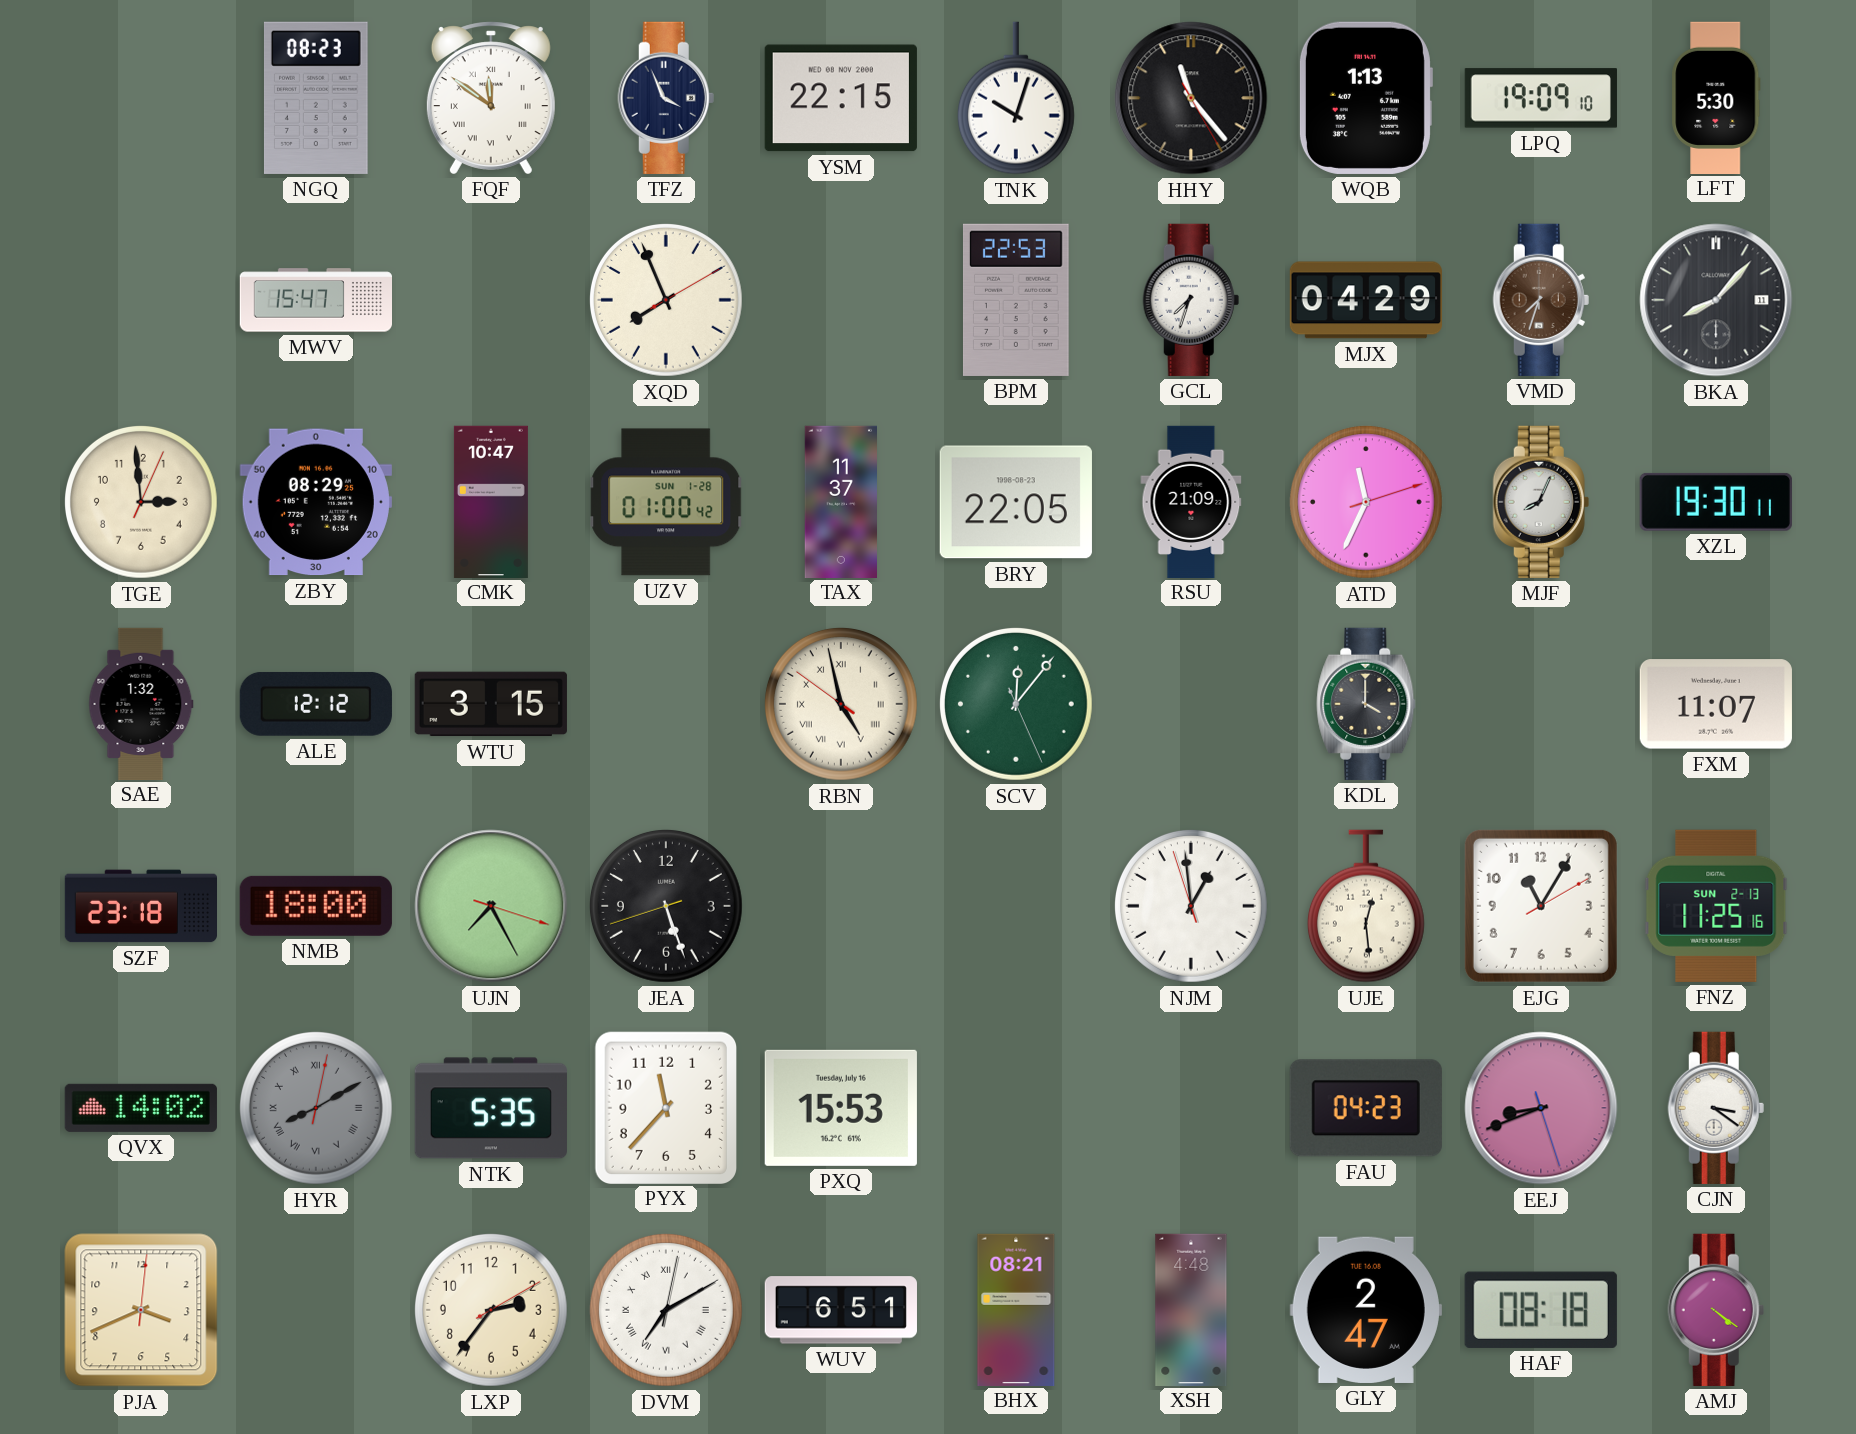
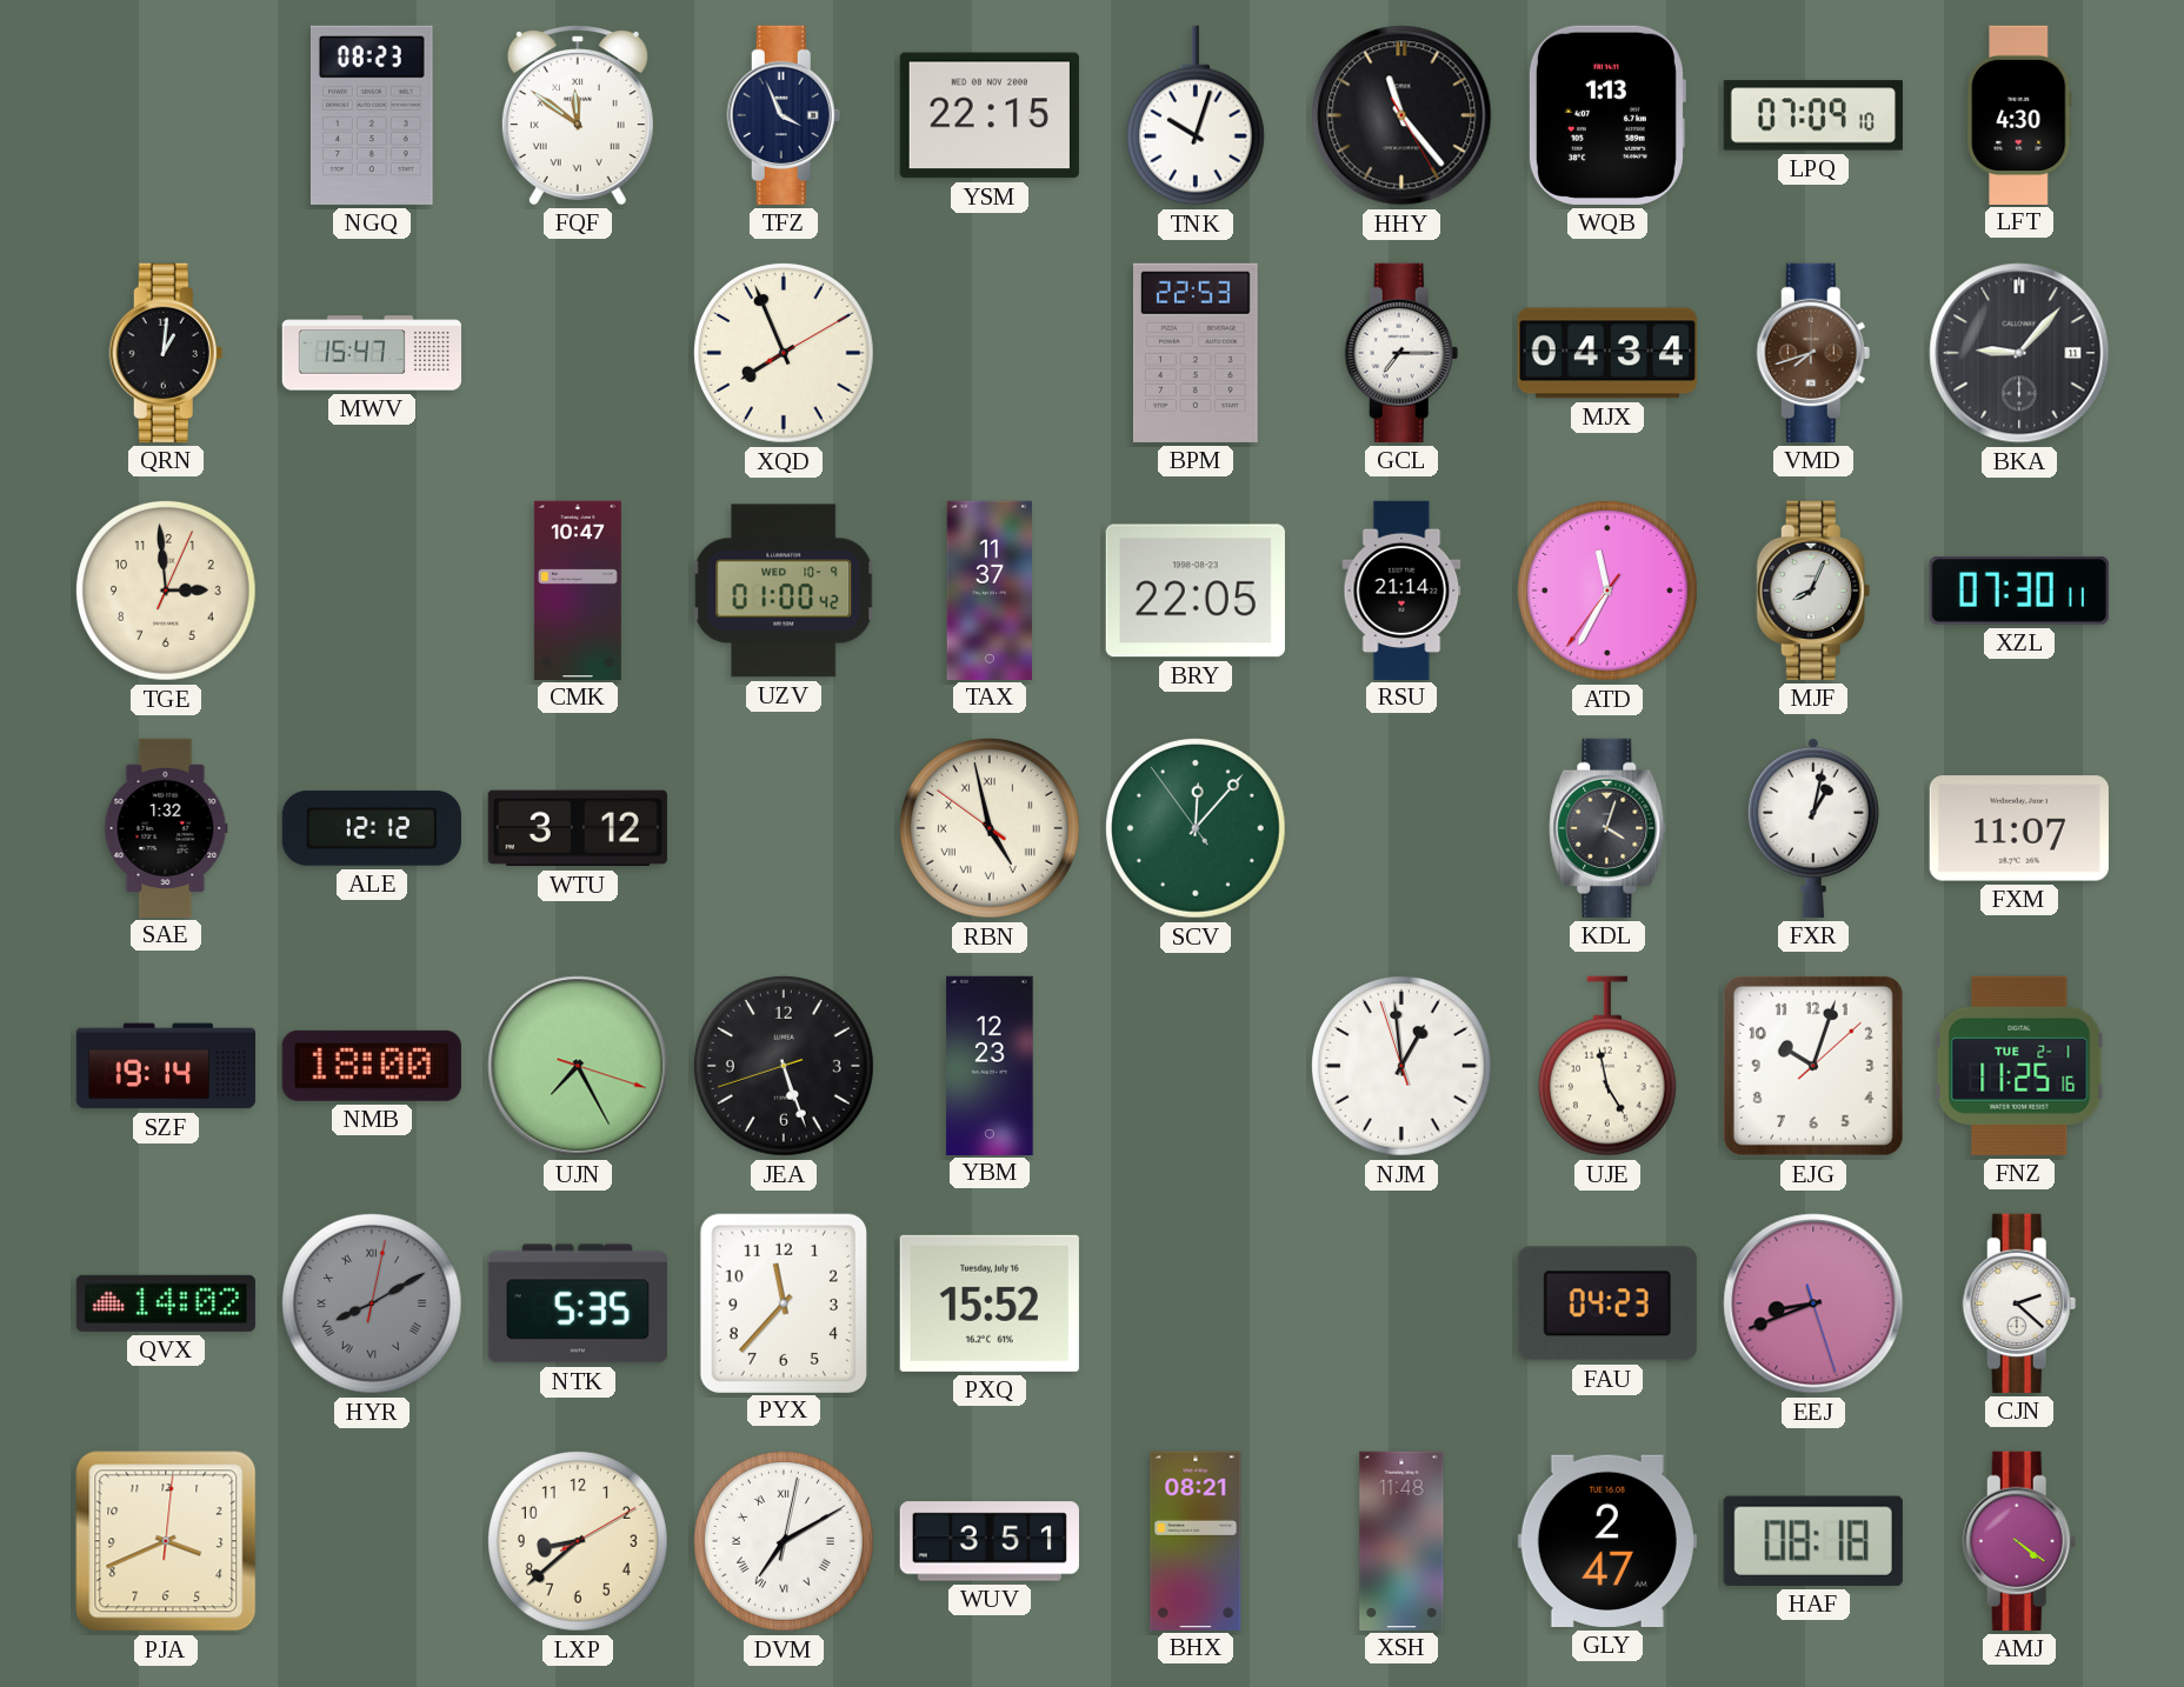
LPQ: 19:09 -> 07:09 (1813, 115)
LFT: 5:30 -> 4:30 (2019, 114)
QRN: none -> 1:01 (166, 353)
GCL: 7:33 -> 7:15 (1401, 353)
MJX: 04:29 -> 04:34 (1607, 353)
VMD: 7:33 -> 7:42 (1813, 353)
BKA: 8:07 -> 9:07 (2019, 353)
ZBY: 08:29 -> none (316, 502)
UZV date: SUN 1-28 -> WED 10-9 (784, 591)
RSU: 21:09 -> 21:14 (1401, 589)
ATD: 11:34:12 -> 11:34:36 (1607, 591)
XZL: 19:30 -> 07:30 (2019, 591)
WTU: 3:15 -> 3:12 (578, 828)
SCV: 12:06:26 -> 12:06:54 (1196, 828)
KDL: 4:00 -> 4:03 (1607, 828)
FXR: none -> 1:02 (1813, 827)
SZF: 23:18 -> 19:14 (165, 1066)
YBM: none -> 12:23 (990, 1065)
UJE: 12:29 -> 4:58 (1607, 1066)
EJG: 11:05 -> 10:03 (1813, 1066)
FNZ date: SUN 2-13 -> TUE 2-1 (2019, 1066)
PXQ: 15:53 -> 15:52 (990, 1303)
CJN: 3:21 -> 2:22 (2019, 1303)
LXP: 2:36 -> 8:38 (578, 1541)
WUV: 6:51 -> 3:51 (990, 1541)
XSH: 4:48 -> 11:48 (1401, 1540)
